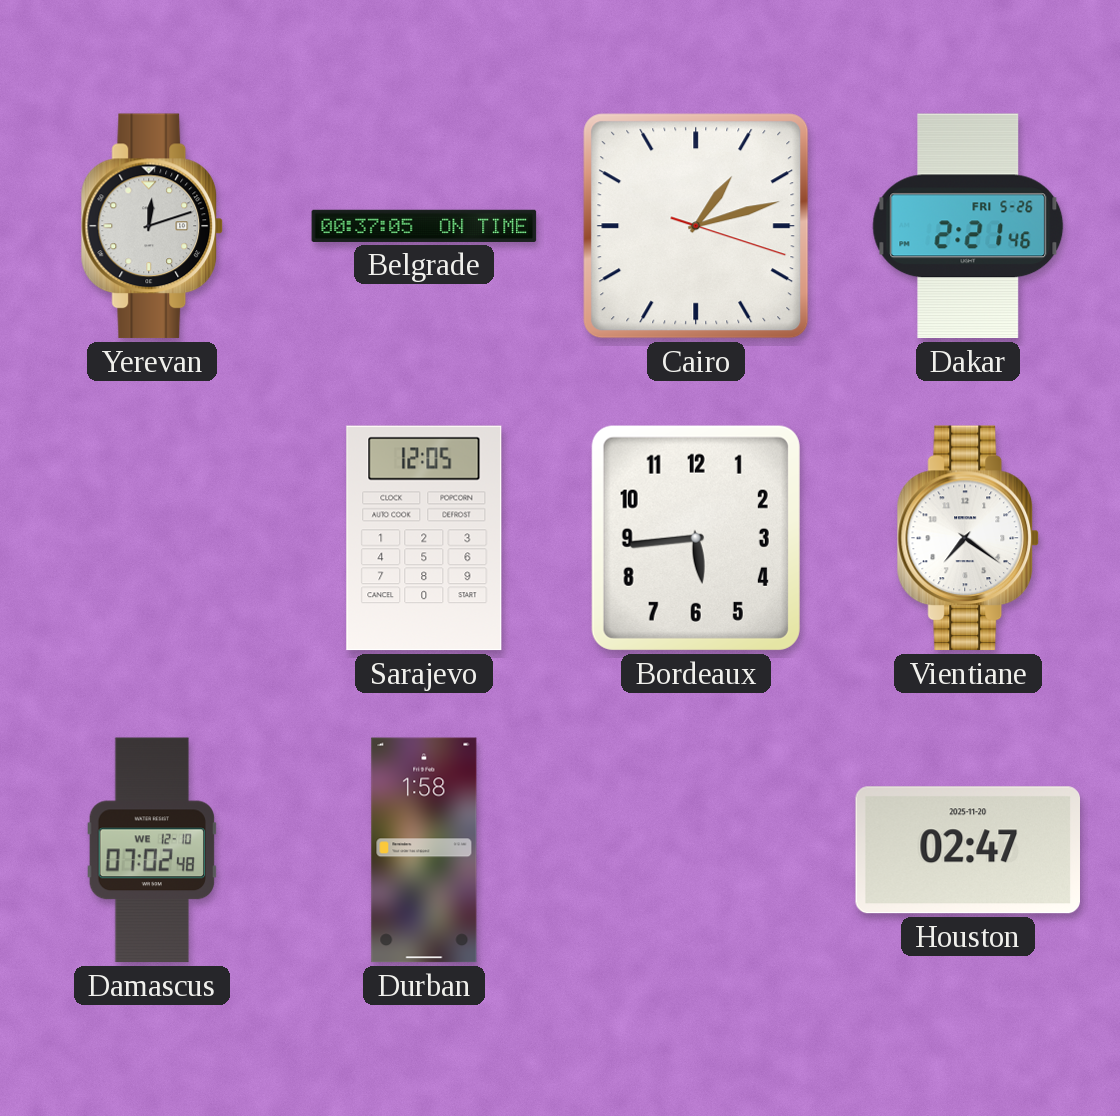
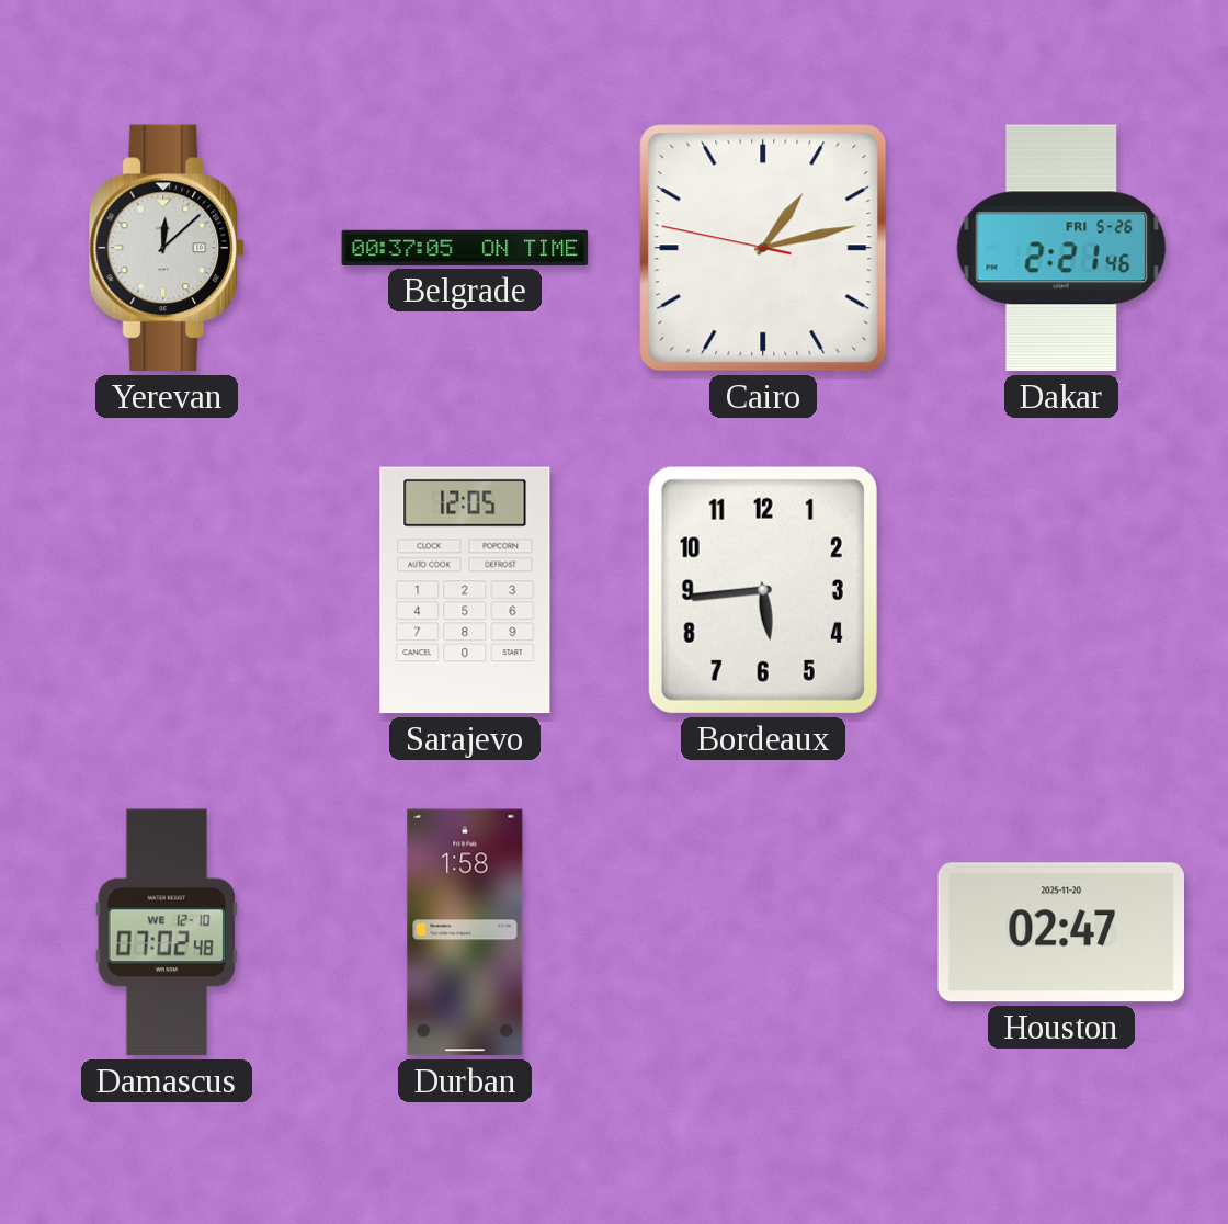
Yerevan: 12:12 -> 12:08 (167, 248)
Cairo: 1:12:18 -> 1:12:47 (763, 248)
Vientiane: 7:21 -> none (968, 538)
